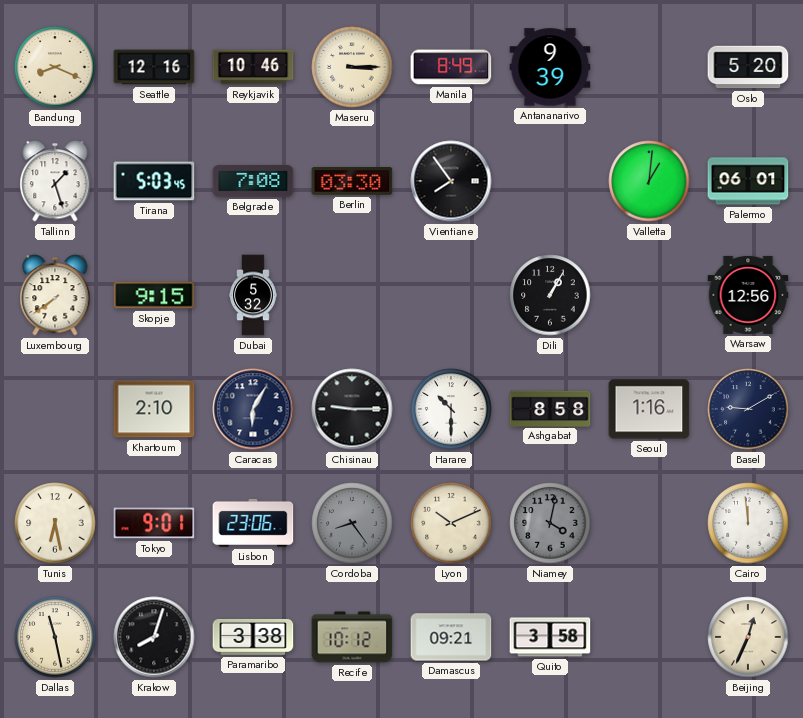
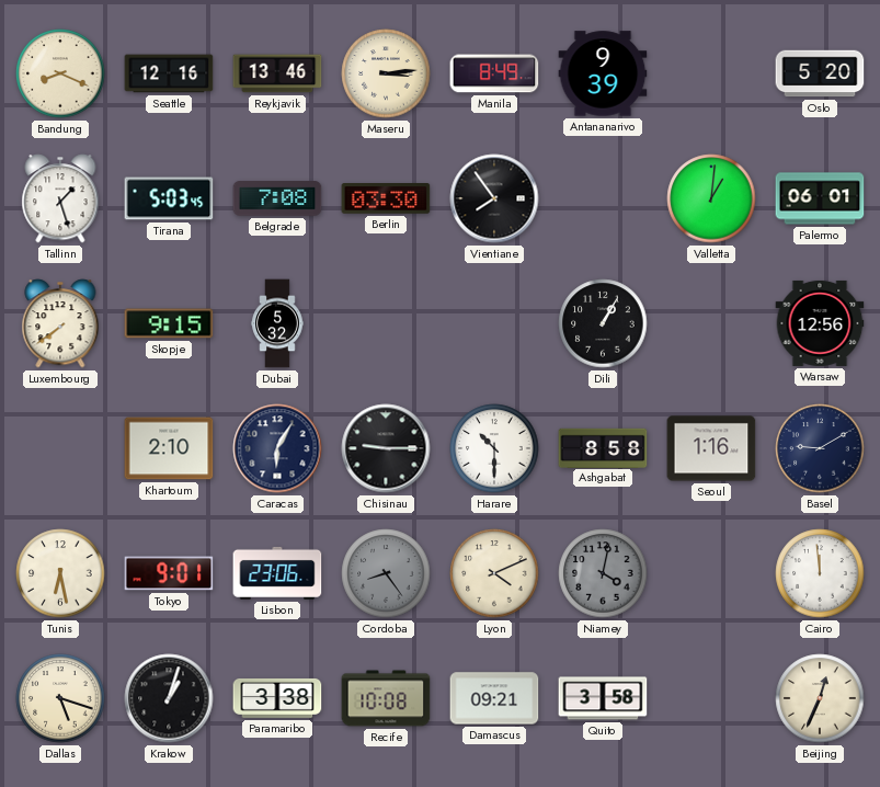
Reykjavik: 10:46 -> 13:46 (277, 73)
Maseru: 3:15 -> 3:14 (386, 73)
Lyon: 10:11 -> 4:11 (494, 573)
Dallas: 11:28 -> 5:18 (60, 698)
Krakow: 8:03 -> 1:03 (169, 698)
Recife: 10:12 -> 10:08 (386, 698)
